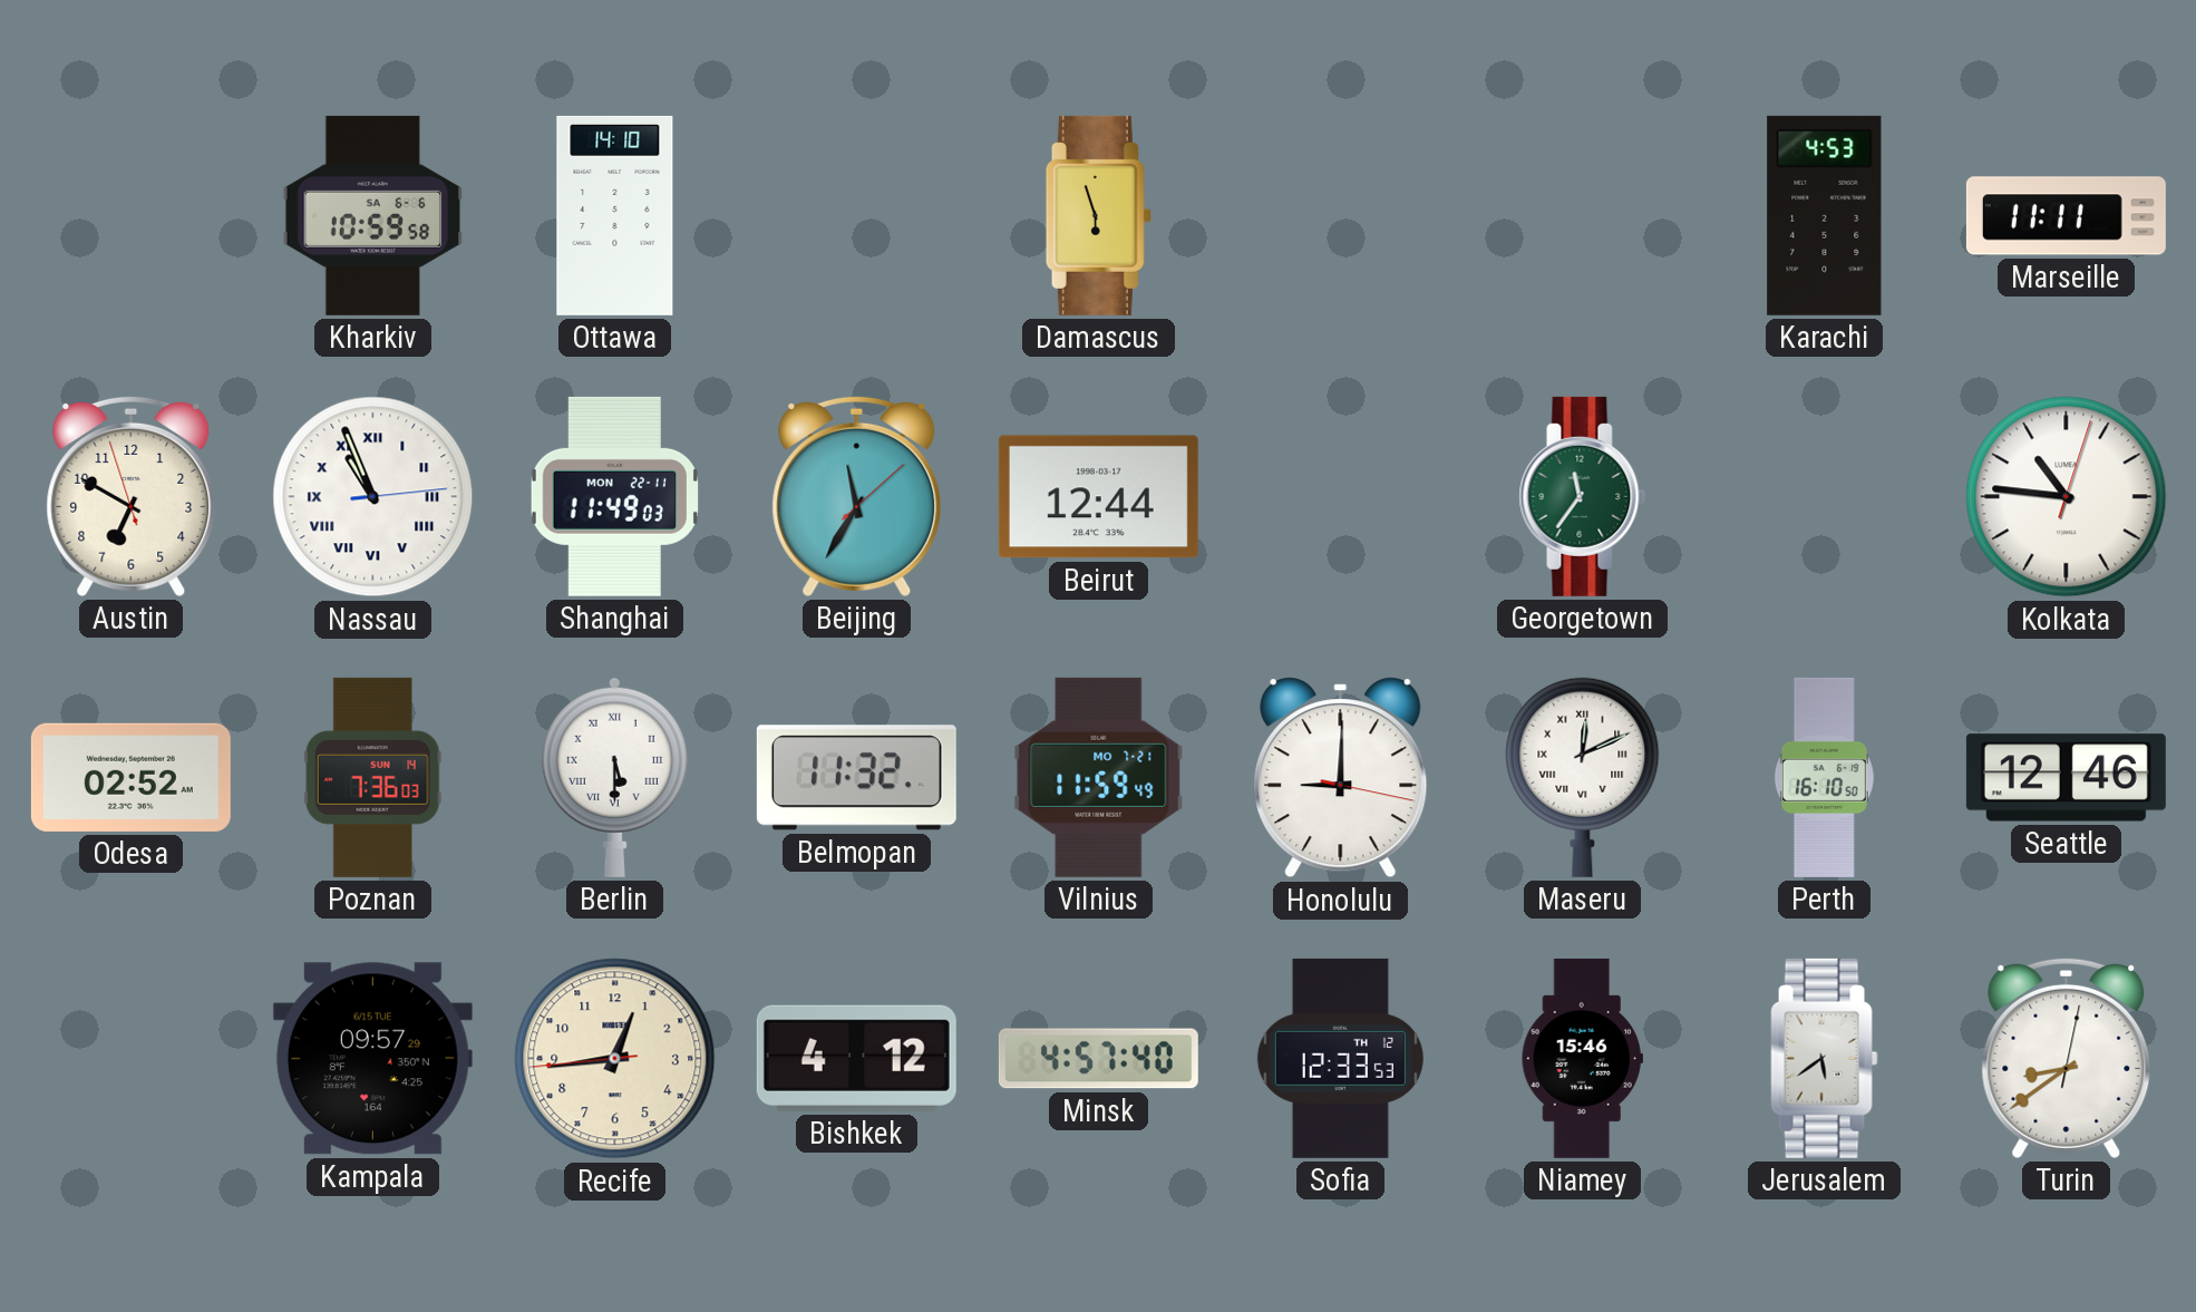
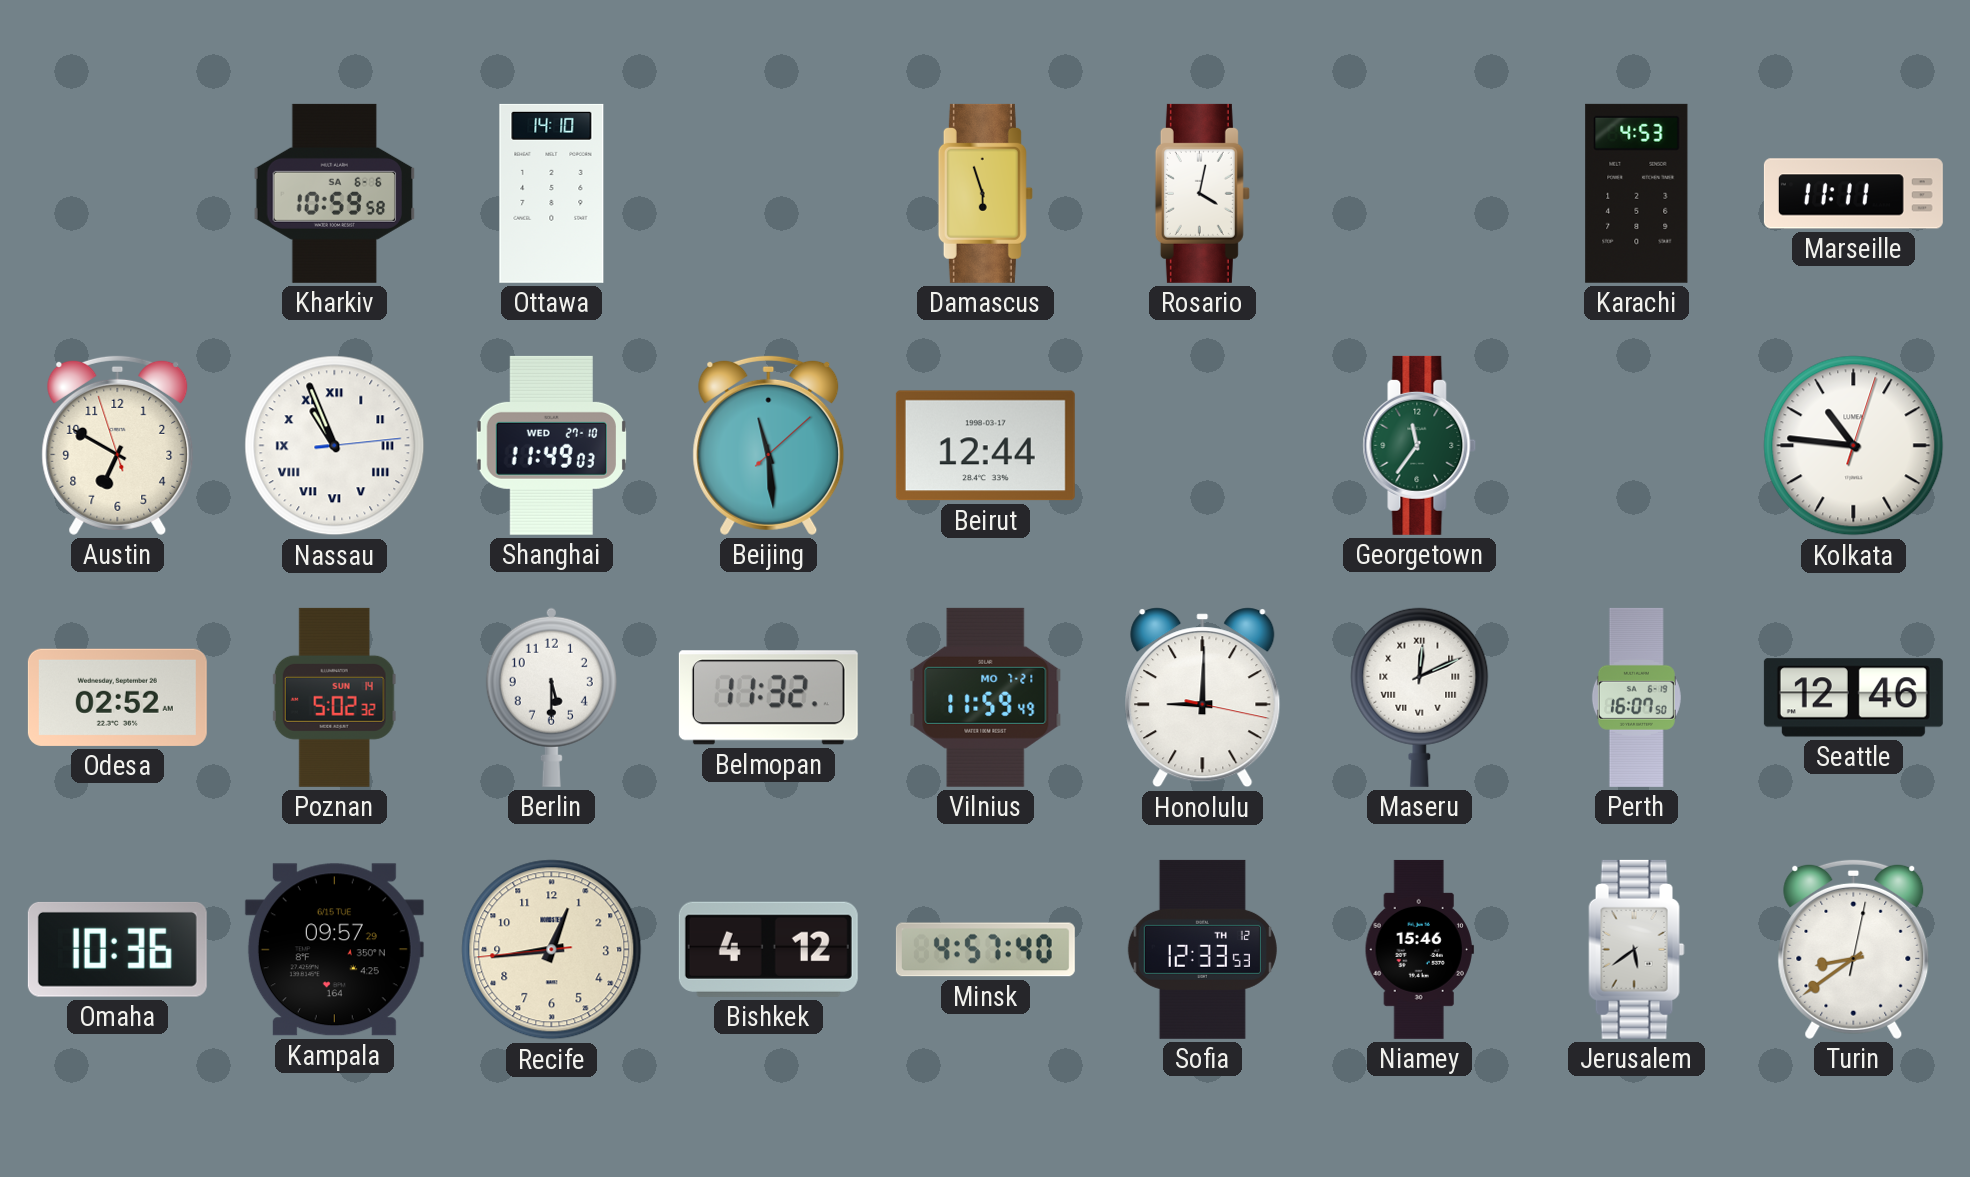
Rosario: none -> 4:02 (1202, 193)
Shanghai date: MON 22-11 -> WED 27-10 (551, 445)
Beijing: 11:35 -> 11:29 (769, 445)
Poznan: 7:36 -> 5:02 (334, 697)
Berlin numerals: Roman -> Arabic (551, 697)
Perth: 16:10 -> 16:07 (1636, 697)
Omaha: none -> 10:36 (117, 949)
